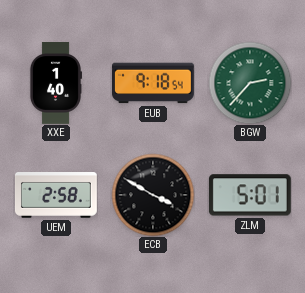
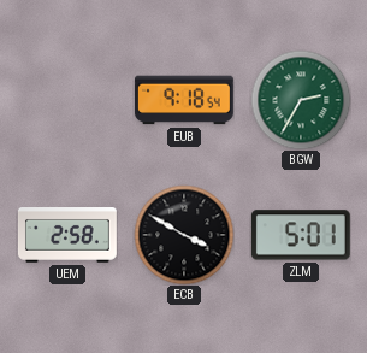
XXE: 1:40 -> none (55, 84)
BGW: 2:37 -> 2:35 (301, 100)
